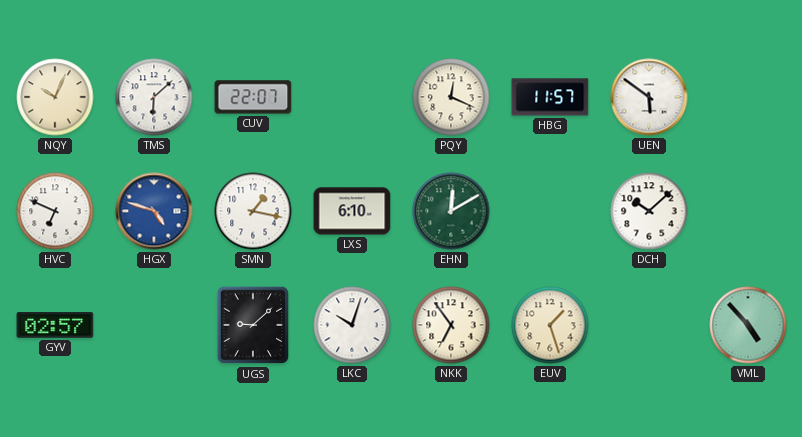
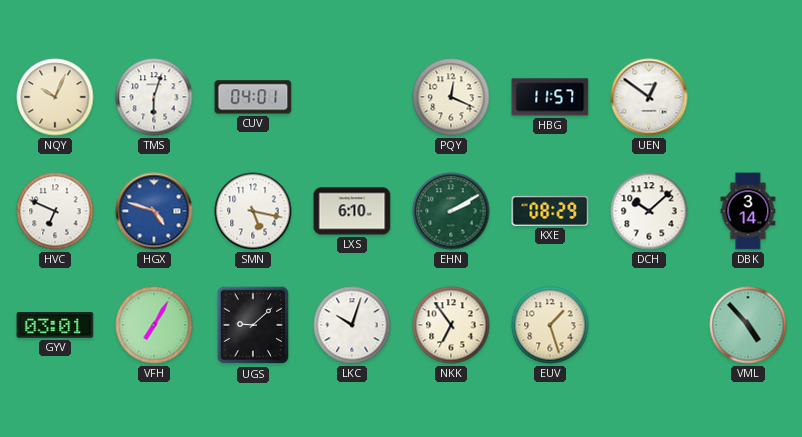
TMS: 6:08 -> 6:03 (154, 97)
CUV: 22:07 -> 04:01 (253, 97)
UEN: 5:51 -> 12:51 (649, 97)
SMN: 1:17 -> 5:17 (253, 211)
EHN: 12:10 -> 2:10 (451, 211)
KXE: none -> 08:29 (550, 211)
DBK: none -> 3:14 (748, 211)
GYV: 02:57 -> 03:01 (55, 325)
VFH: none -> 7:05 (154, 325)
